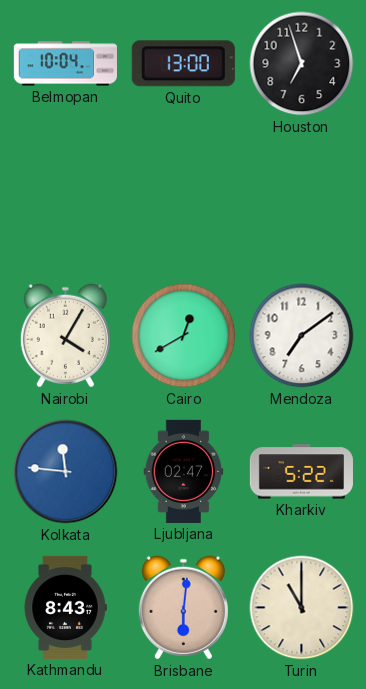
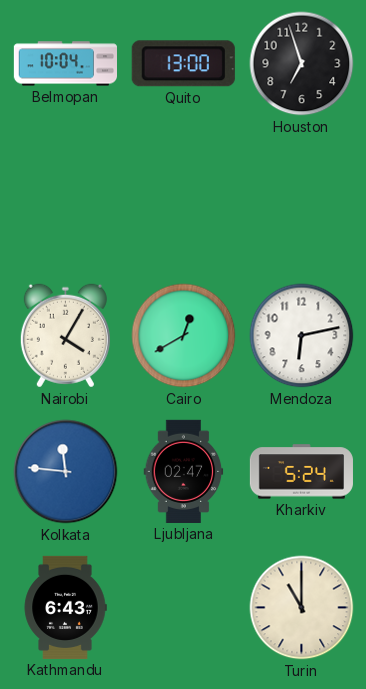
Mendoza: 7:09 -> 6:13 (302, 336)
Kharkiv: 5:22 -> 5:24 (301, 472)
Kathmandu: 8:43 -> 6:43 (65, 607)
Brisbane: 6:01 -> none (183, 608)
